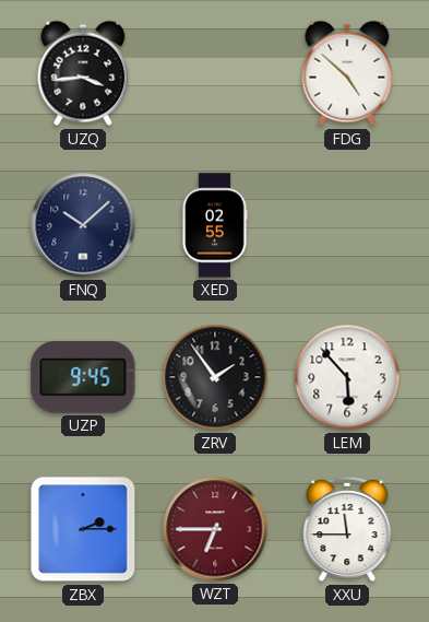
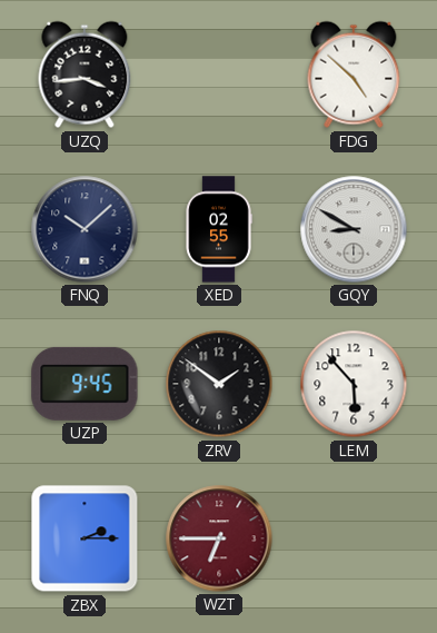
GQY: none -> 8:50 (354, 229)
ZRV: 1:54 -> 1:51 (219, 384)
XXU: 11:45 -> none (347, 529)
